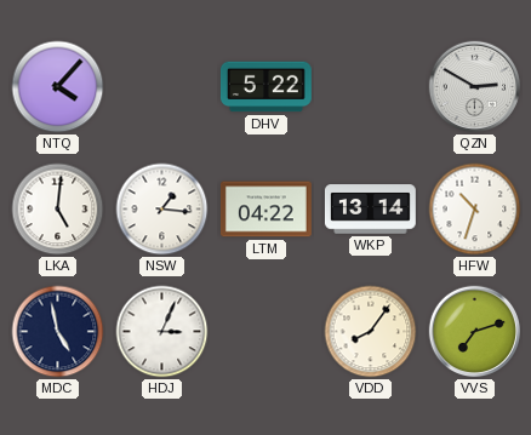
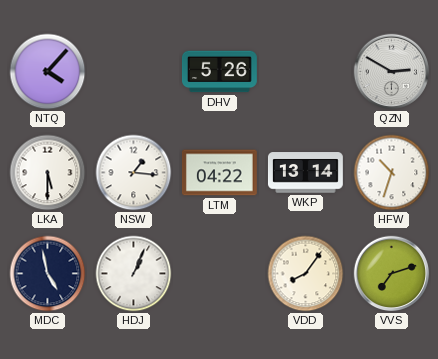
DHV: 5:22 -> 5:26 (219, 72)
LKA: 5:01 -> 5:30 (48, 173)
HDJ: 3:04 -> 1:04 (134, 274)
